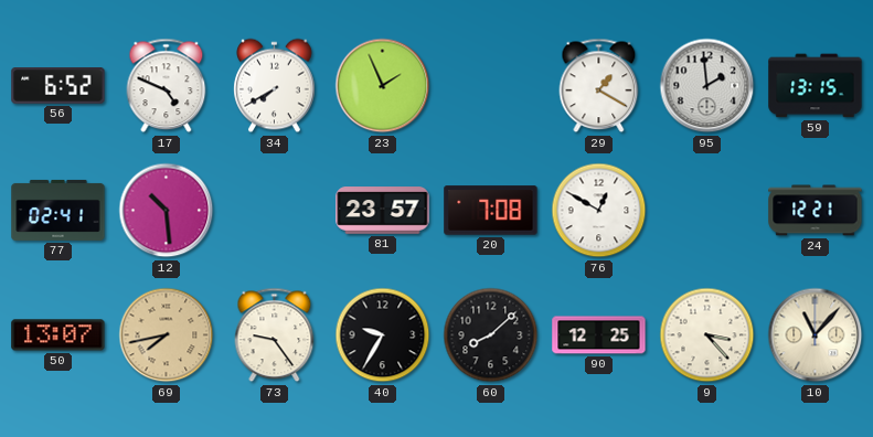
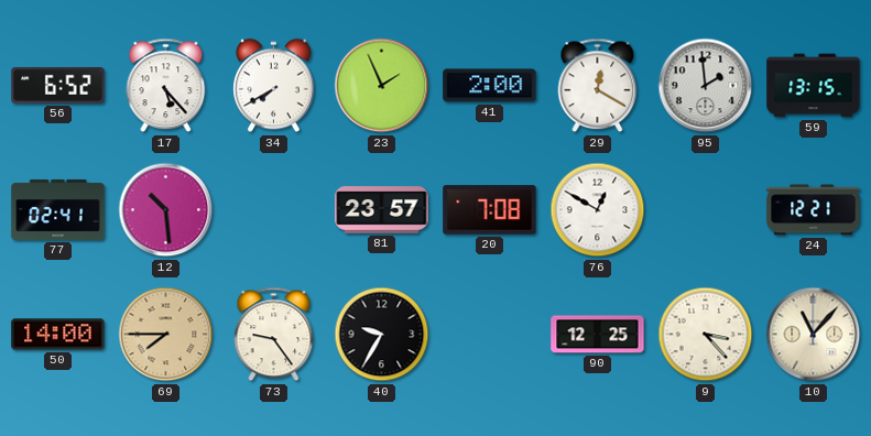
17: 4:49 -> 5:23 (166, 86)
41: none -> 2:00 (490, 86)
29: 1:20 -> 12:20 (598, 86)
50: 13:07 -> 14:00 (58, 335)
69: 7:43 -> 7:45 (166, 335)
60: 8:08 -> none (491, 335)
